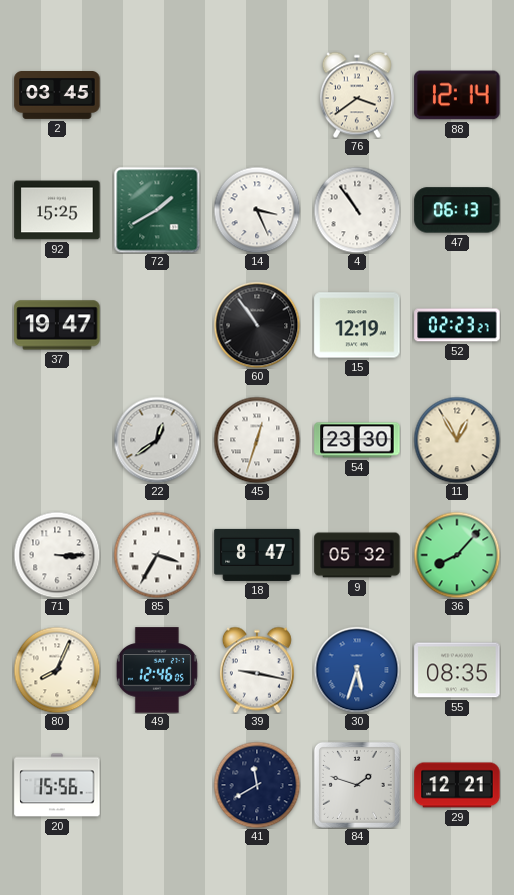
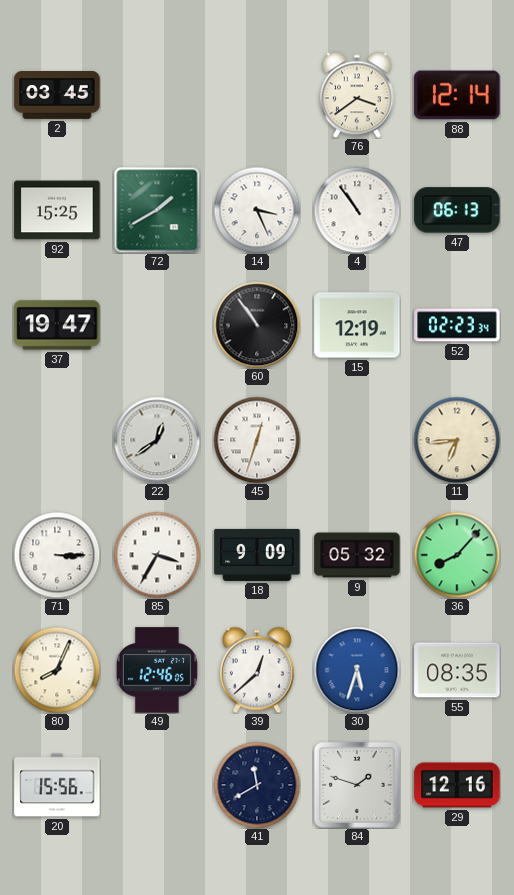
52: 02:23:27 -> 02:23:34 (457, 325)
54: 23:30 -> none (357, 440)
11: 12:55 -> 6:44 (457, 440)
18: 8:47 -> 9:09 (257, 555)
39: 9:17 -> 12:38 (257, 670)
29: 12:21 -> 12:16 (457, 785)
